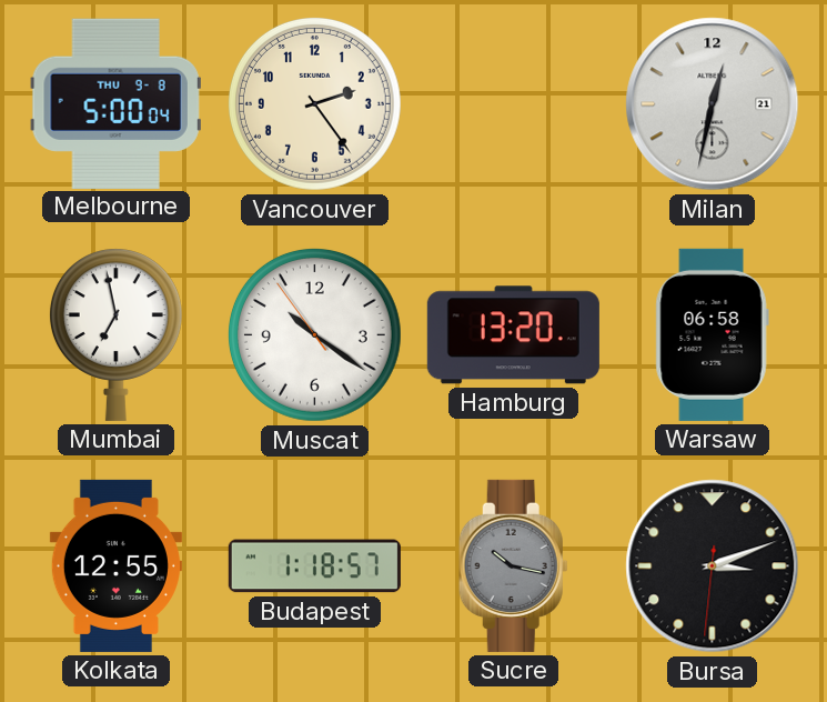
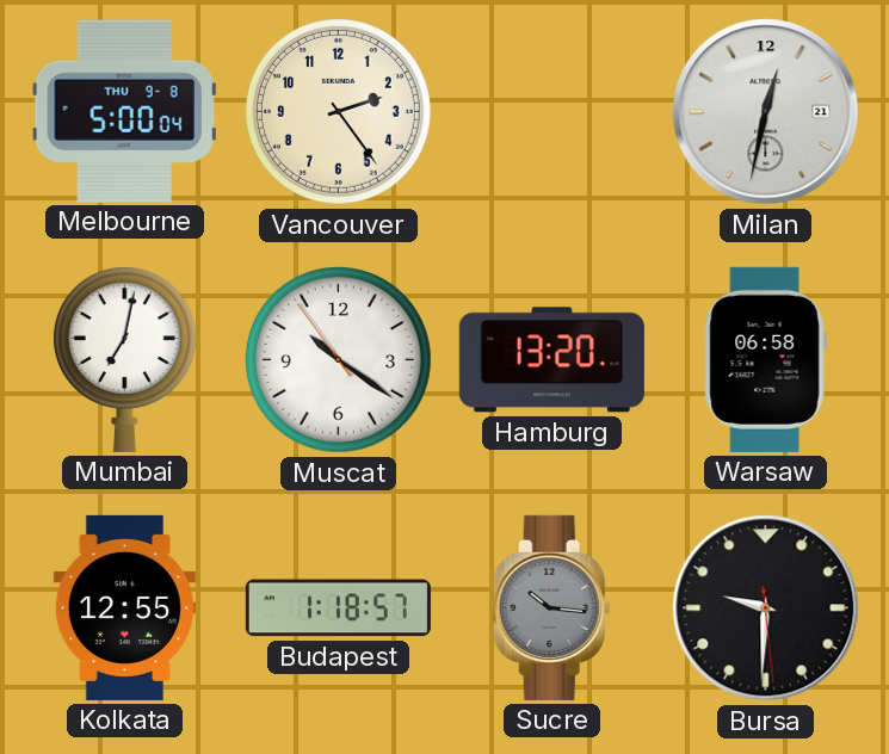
Mumbai: 6:58 -> 7:02 (124, 359)
Sucre: 10:17 -> 10:16 (551, 607)
Bursa: 3:11 -> 9:30 (766, 608)
